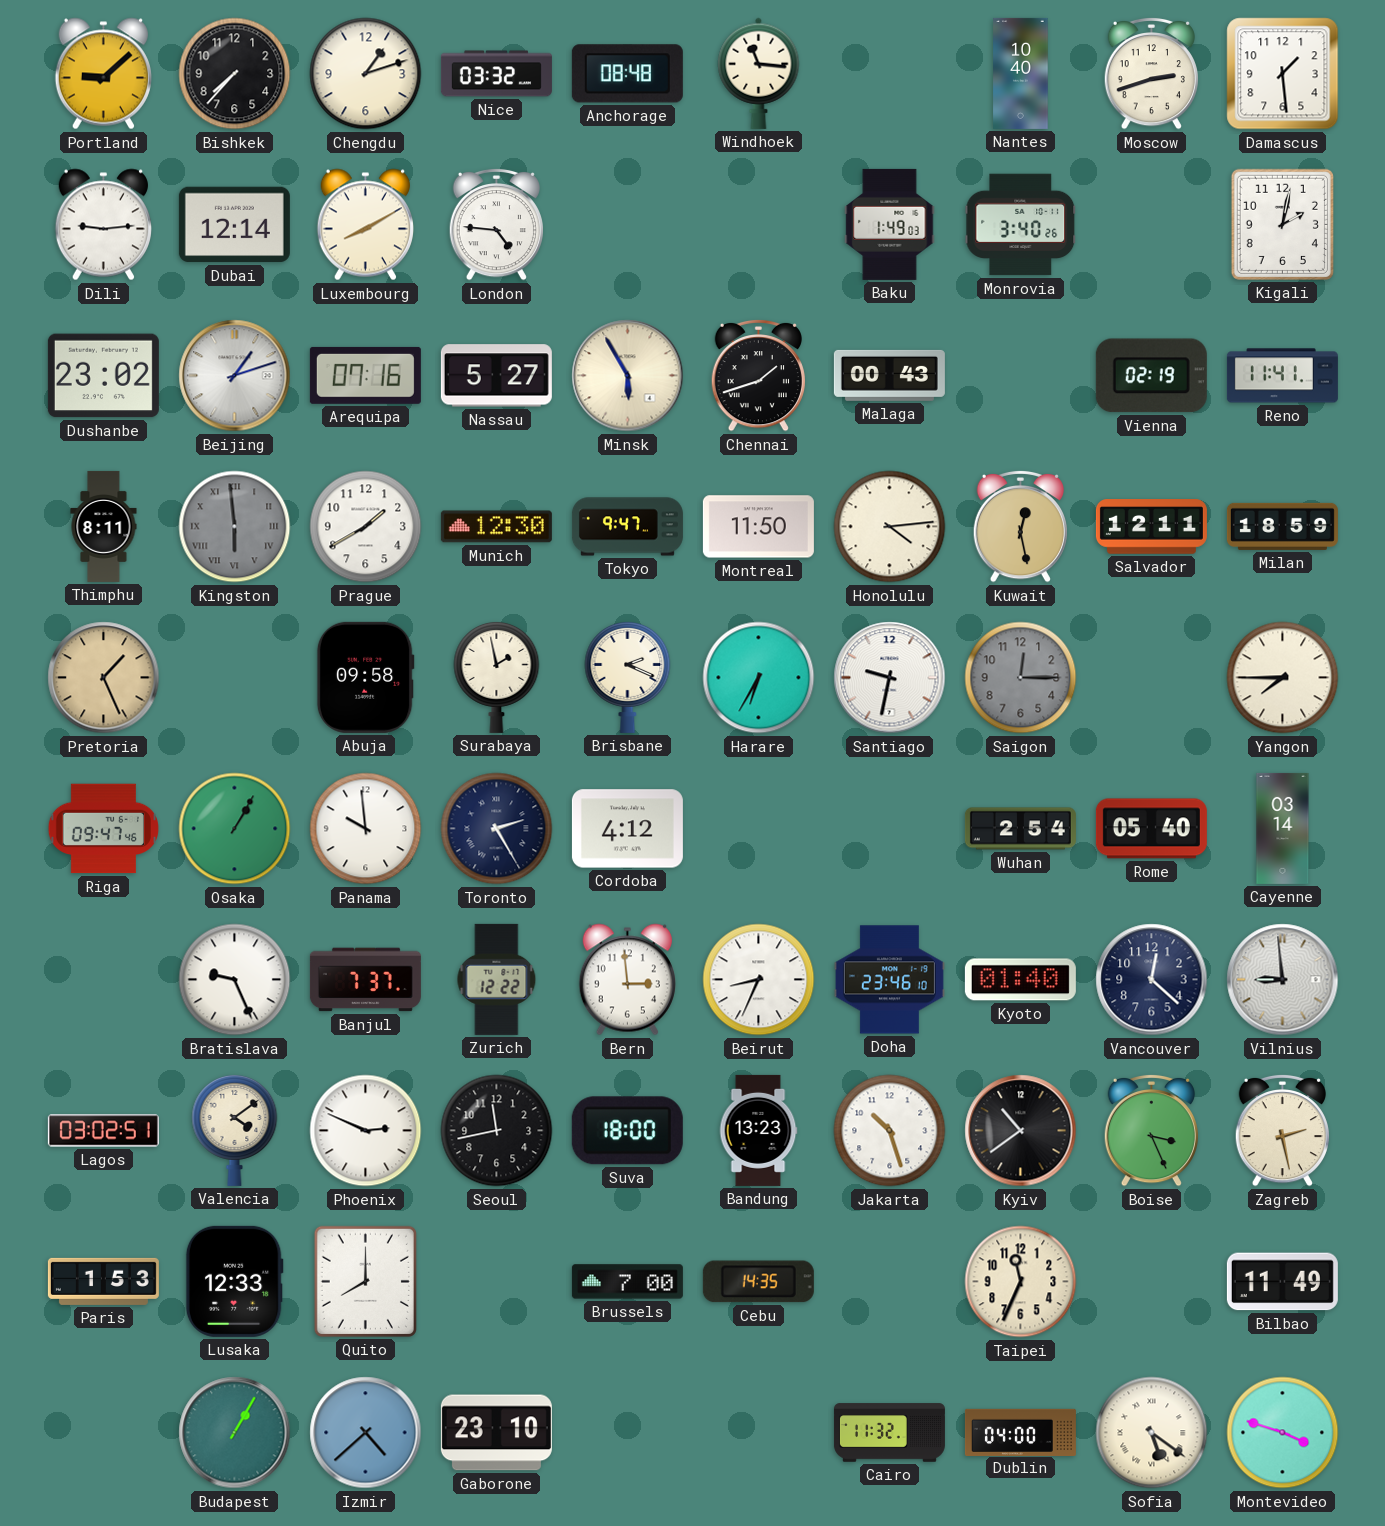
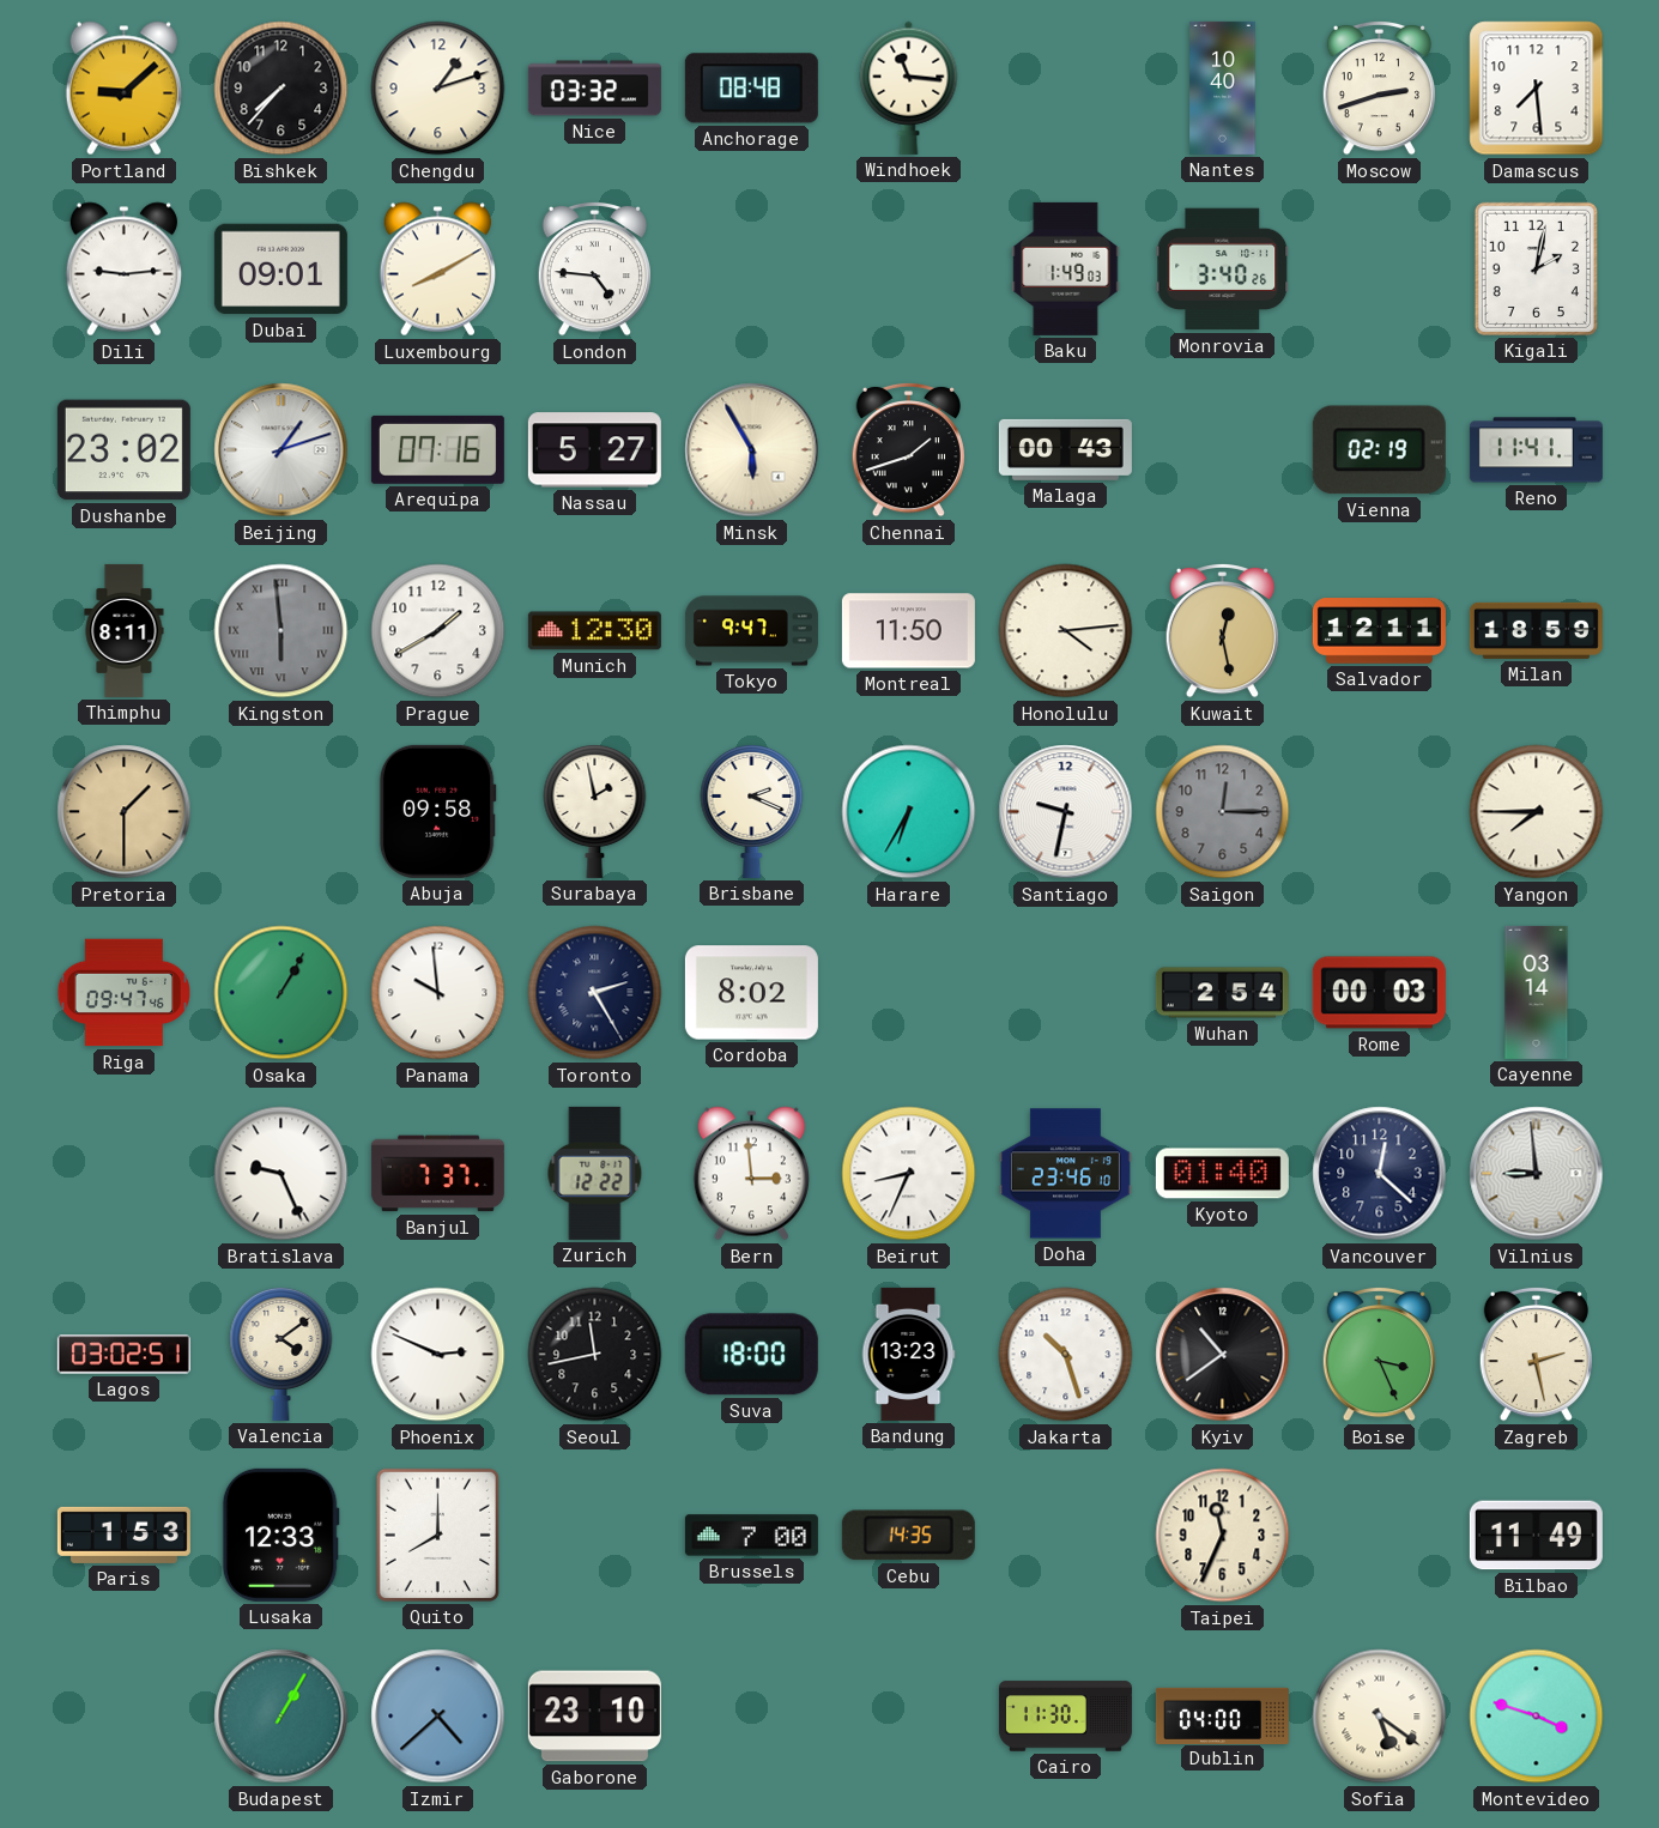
Damascus: 1:29 -> 7:29 (1537, 89)
Dubai: 12:14 -> 09:01 (280, 270)
Pretoria: 1:26 -> 1:30 (125, 812)
Cordoba: 4:12 -> 8:02 (751, 993)
Rome: 05:40 -> 00:03 (1379, 993)
Cairo: 11:32 -> 11:30 (1065, 1717)
